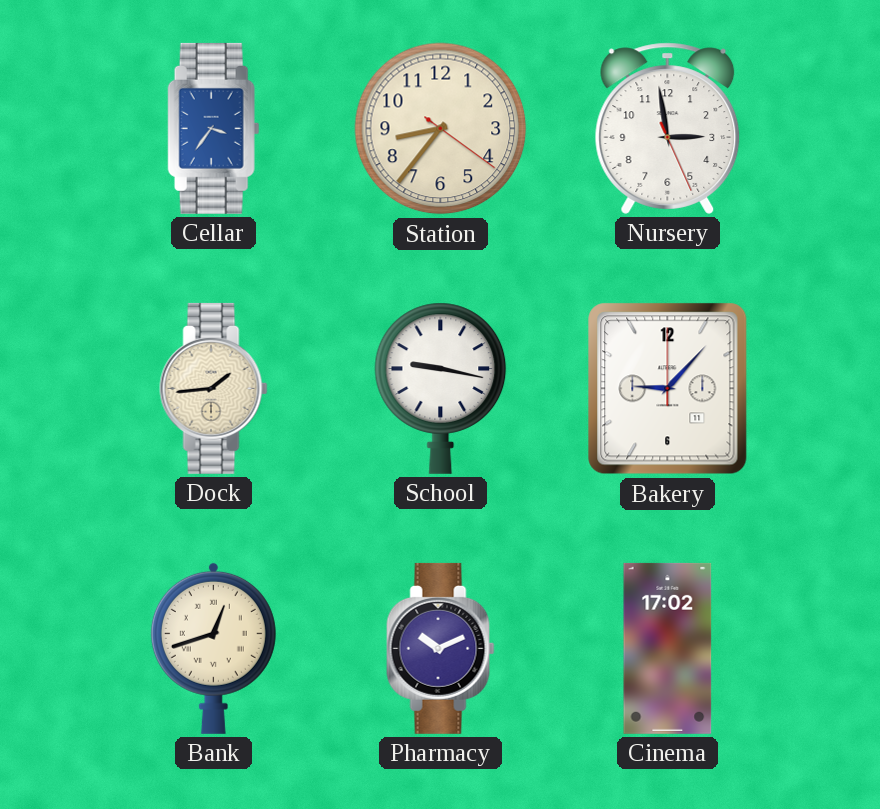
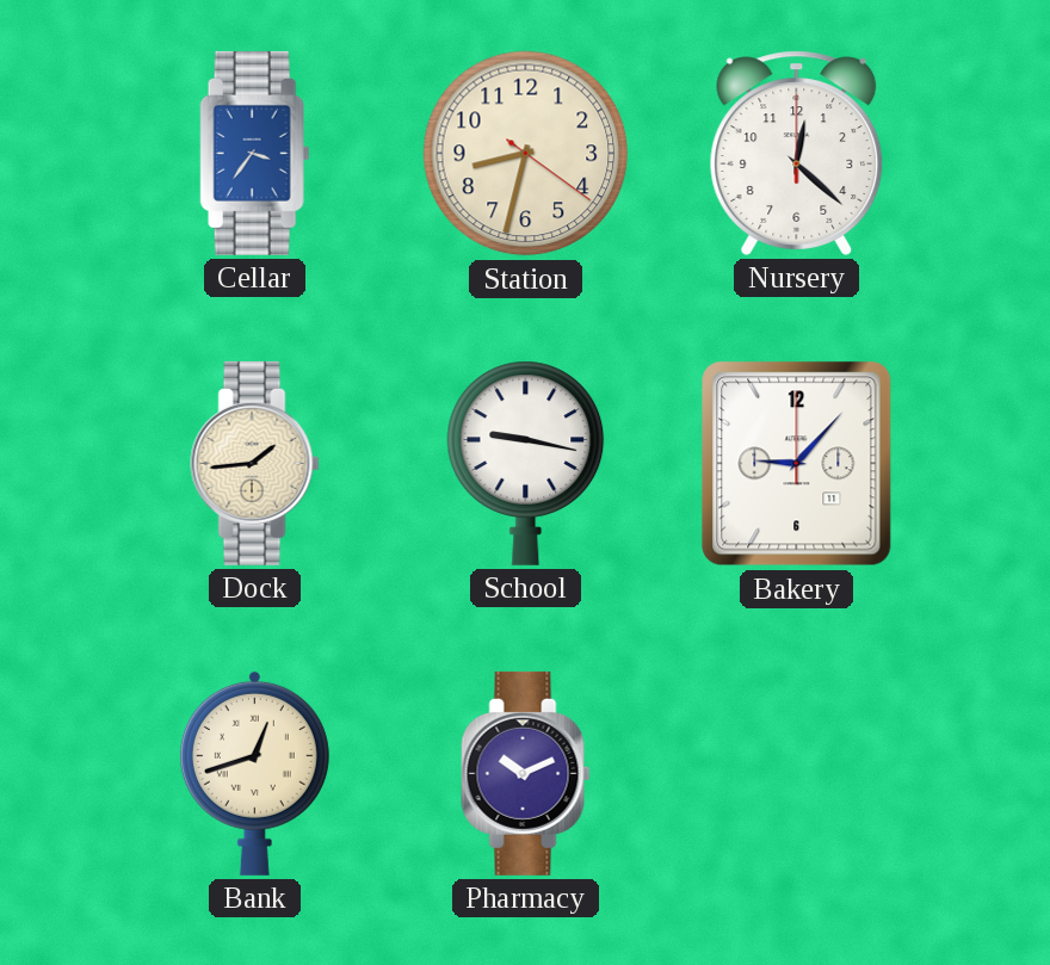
Station: 8:36 -> 8:32 (526, 154)
Nursery: 2:58 -> 12:22 (797, 153)
Cinema: 17:02 -> none (668, 648)
